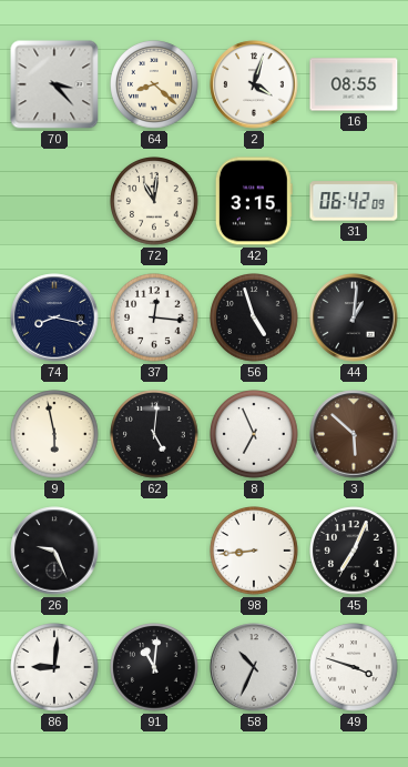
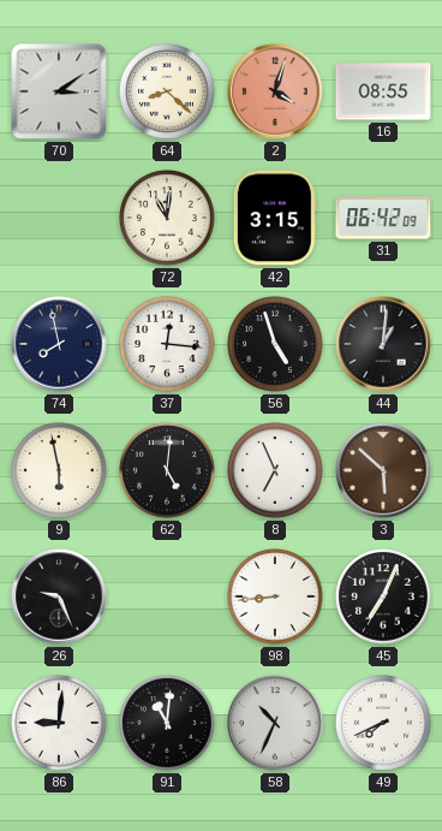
70: 3:23 -> 3:09 (59, 91)
2 dial: white -> salmon (275, 91)
74: 8:17 -> 7:58 (59, 344)
49: 3:48 -> 7:41 (383, 723)
